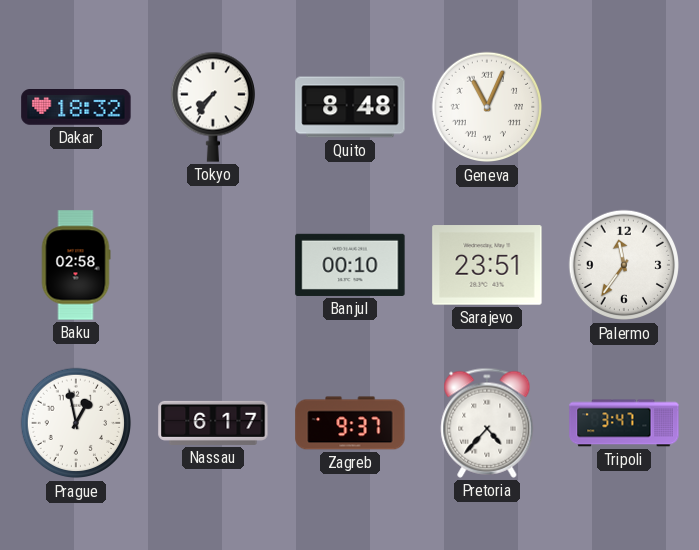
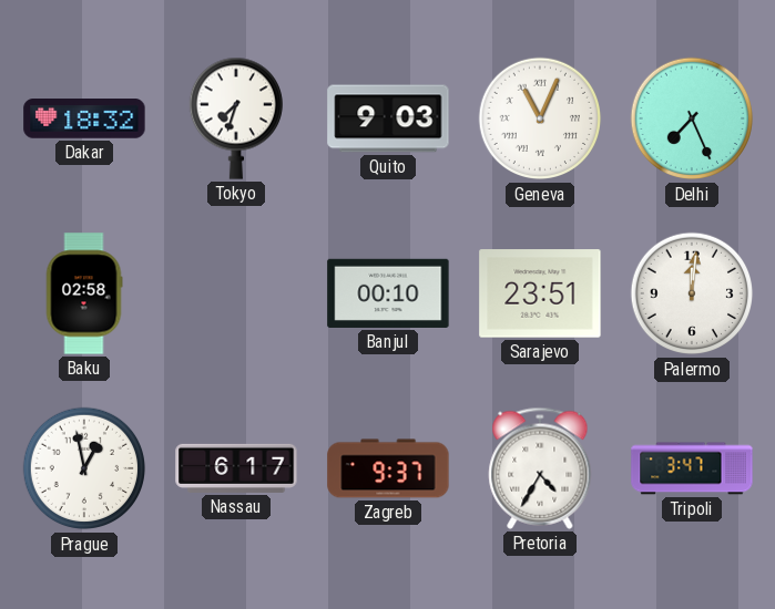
Tokyo: 7:36 -> 7:33 (235, 118)
Quito: 8:48 -> 9:03 (388, 118)
Delhi: none -> 7:26 (692, 118)
Palermo: 11:36 -> 12:01 (692, 293)
Pretoria: 4:37 -> 4:35 (540, 468)
